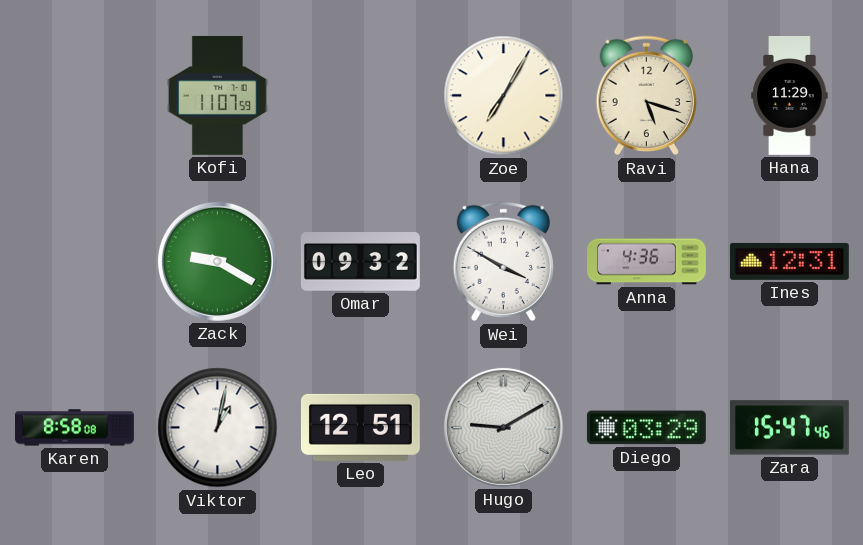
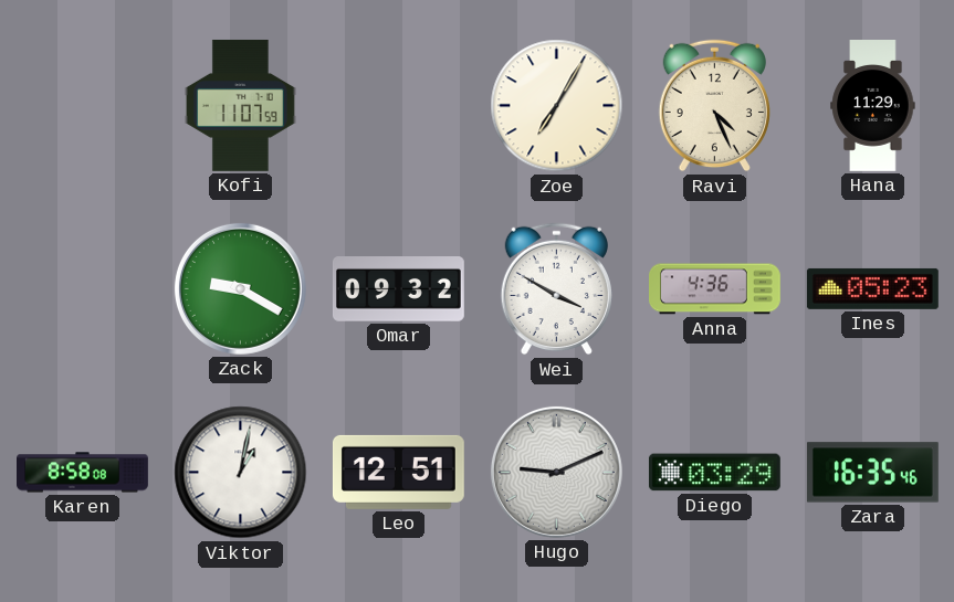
Ravi: 5:18 -> 4:26 (714, 106)
Ines: 12:31 -> 05:23 (872, 288)
Hugo: 9:10 -> 9:11 (556, 472)
Zara: 15:47 -> 16:35 (872, 473)
